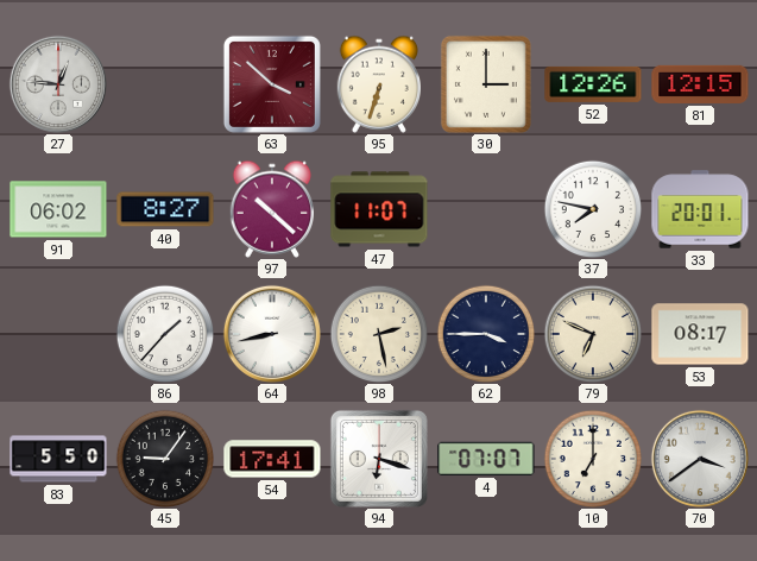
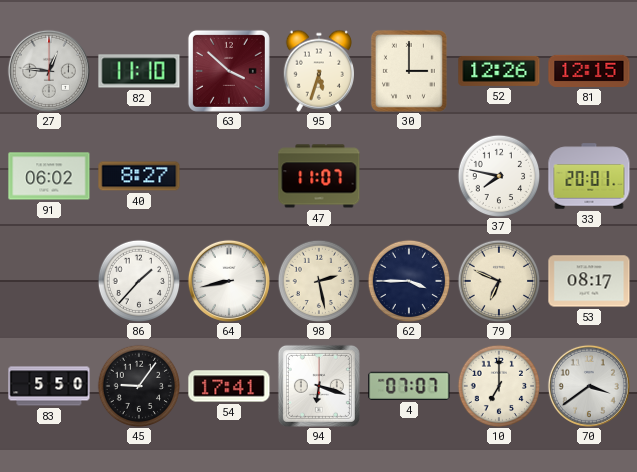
82: none -> 11:10 (139, 71)
95: 6:33 -> 5:33 (318, 71)
97: 10:22 -> none (271, 209)
